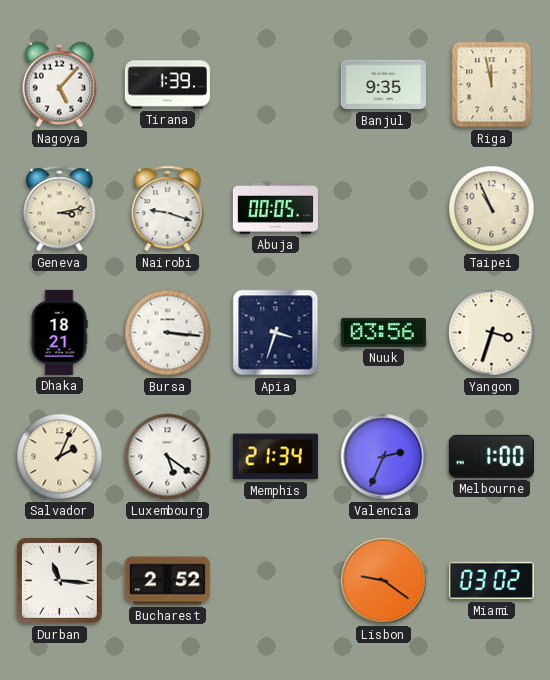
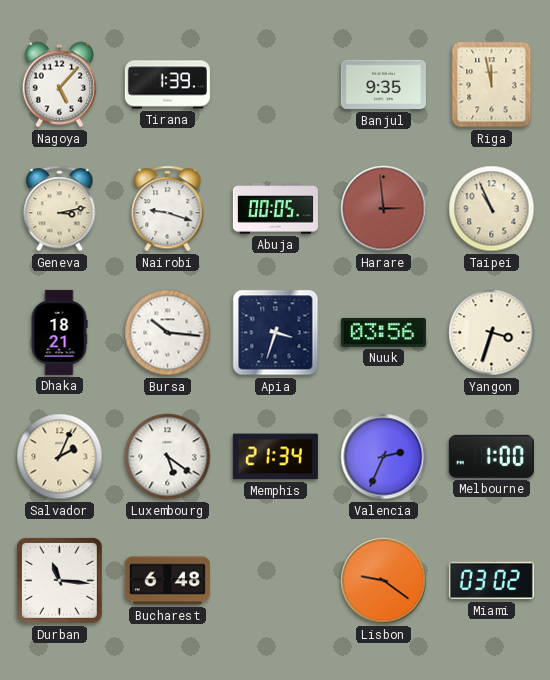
Harare: none -> 2:59 (384, 209)
Bursa: 3:16 -> 10:16 (168, 333)
Bucharest: 2:52 -> 6:48 (167, 581)
